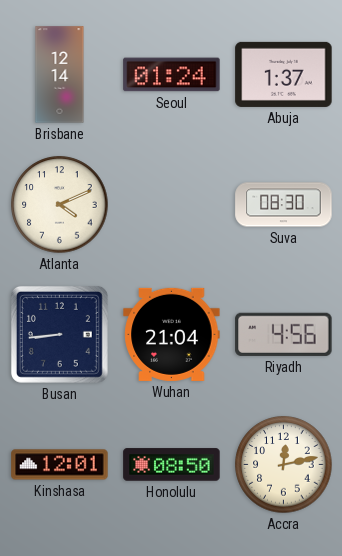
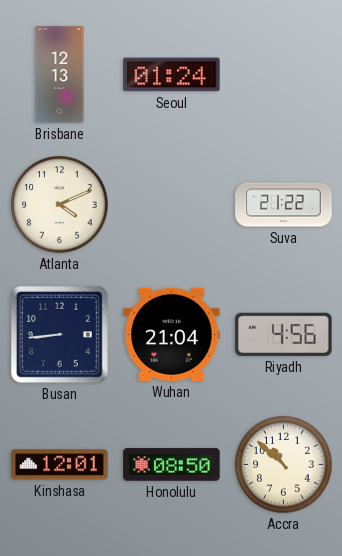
Brisbane: 12:14 -> 12:13 (60, 75)
Abuja: 1:37 -> none (284, 74)
Suva: 08:30 -> 21:22 (284, 205)
Accra: 12:13 -> 10:52 (284, 465)
